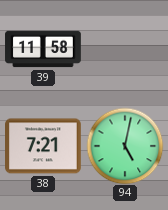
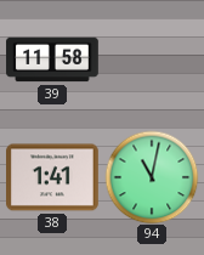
38: 7:21 -> 1:41 (53, 177)
94: 5:02 -> 11:02 (152, 177)
